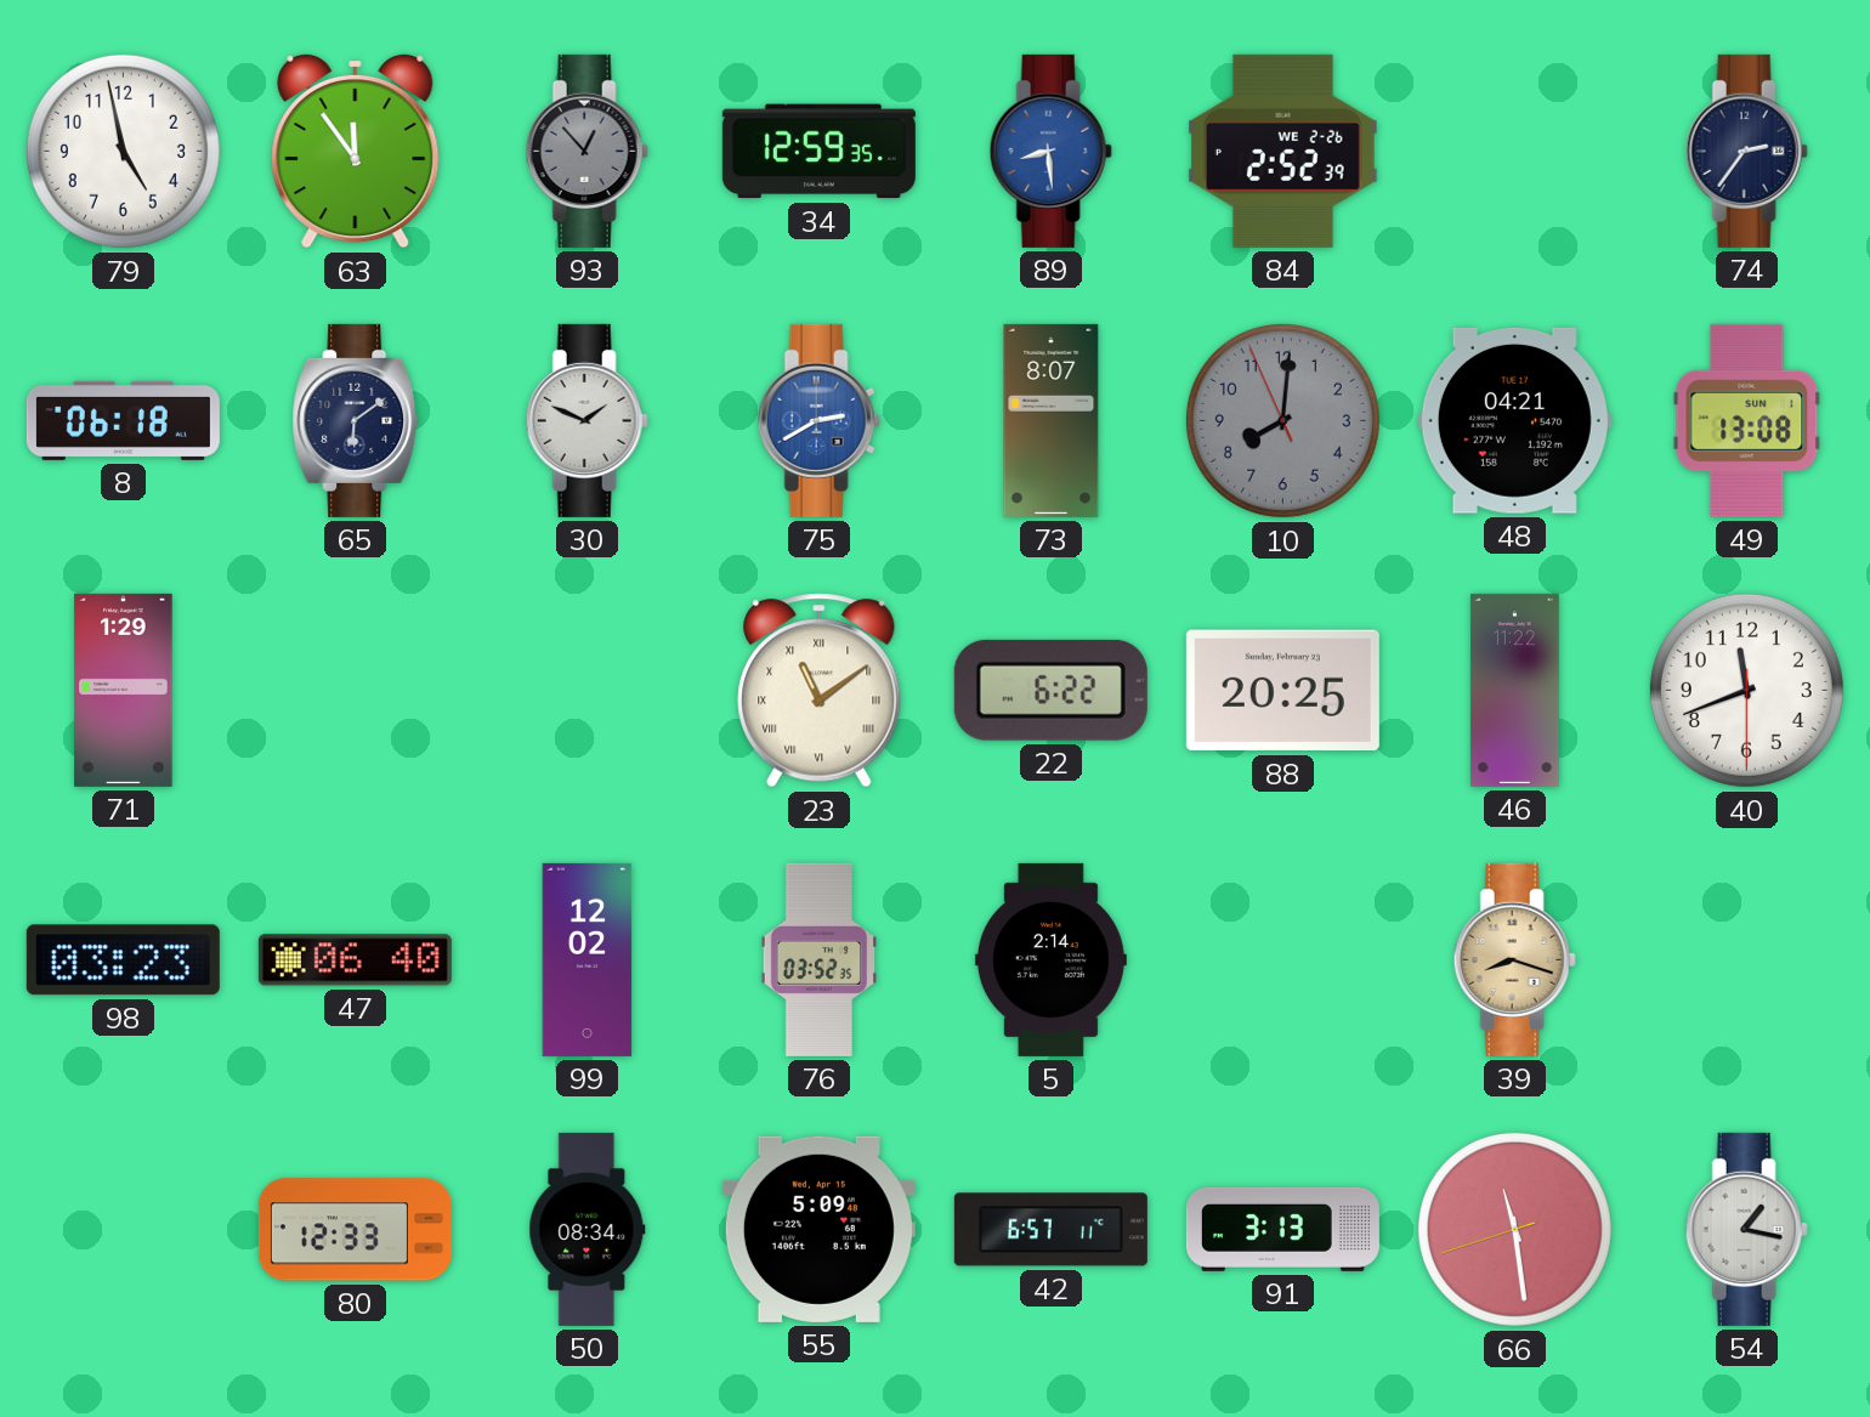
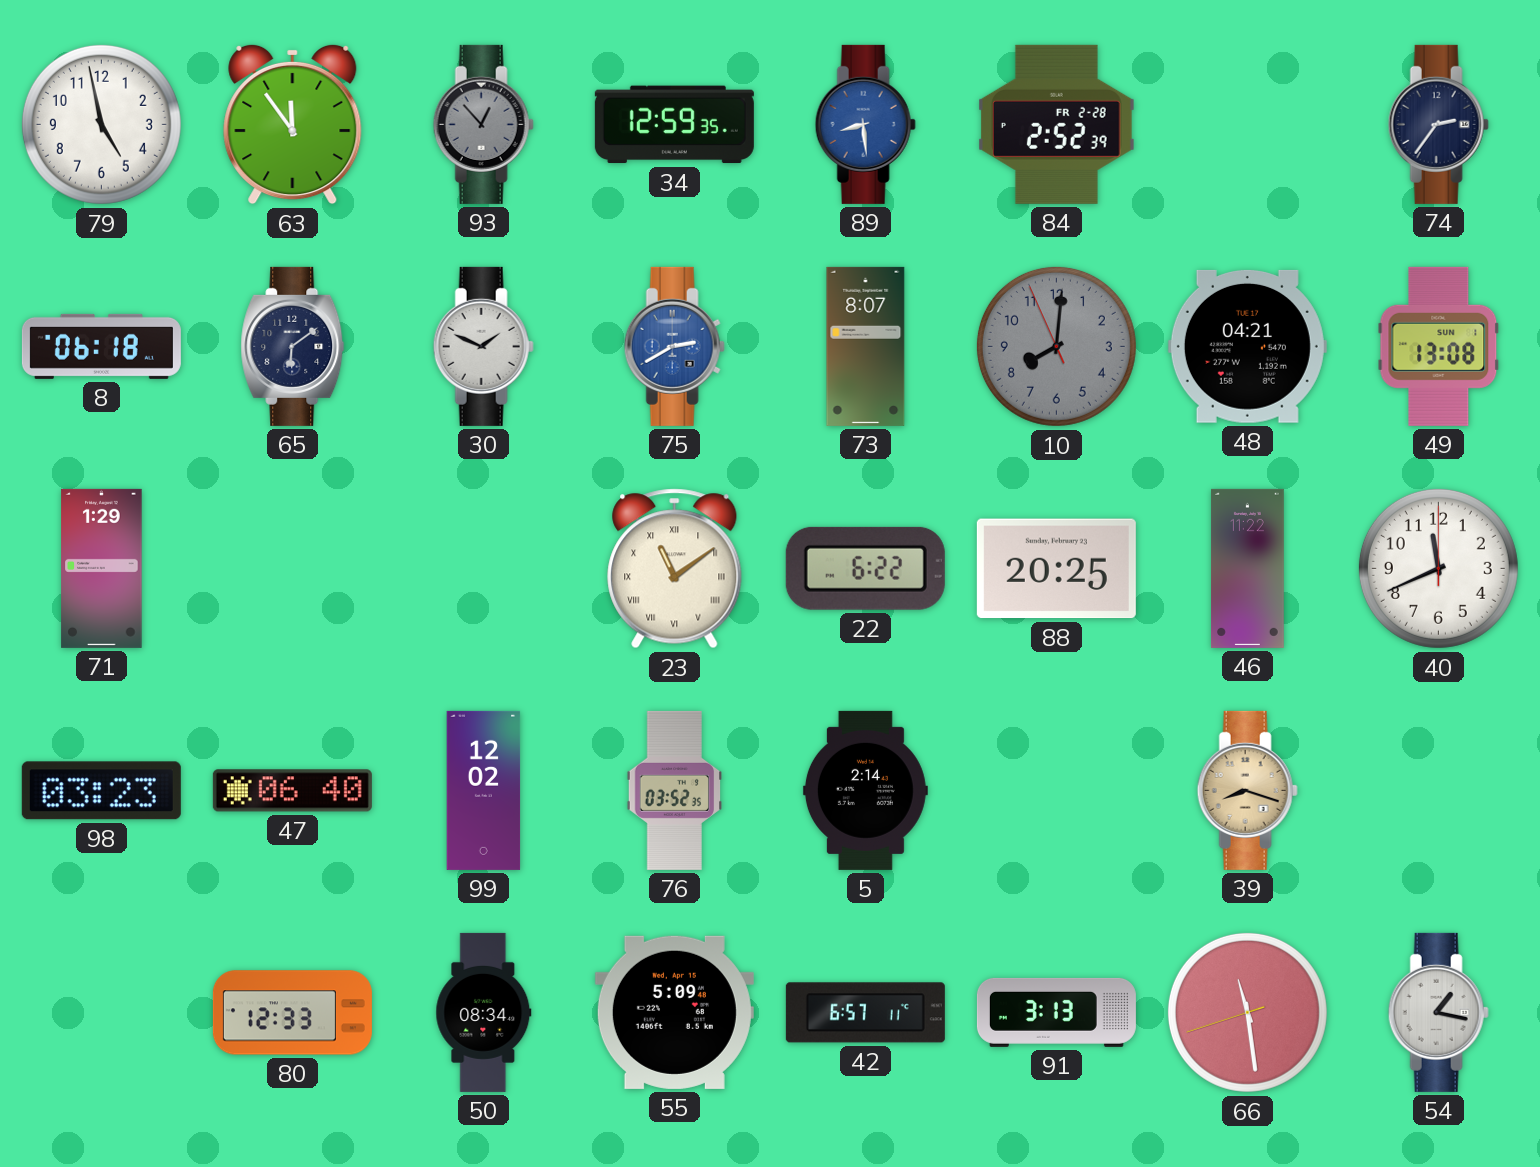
84 date: WE 2-26 -> FR 2-28 (1057, 124)
40: 11:41:30 -> 11:41:00 (1438, 568)
